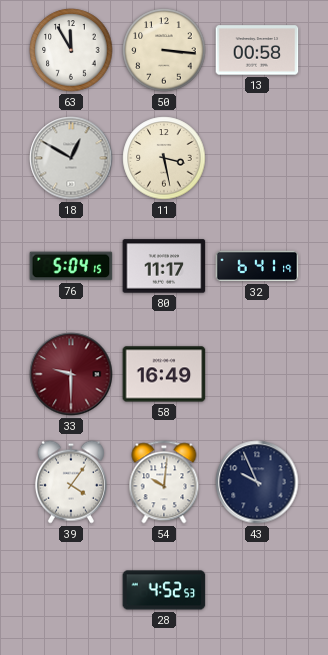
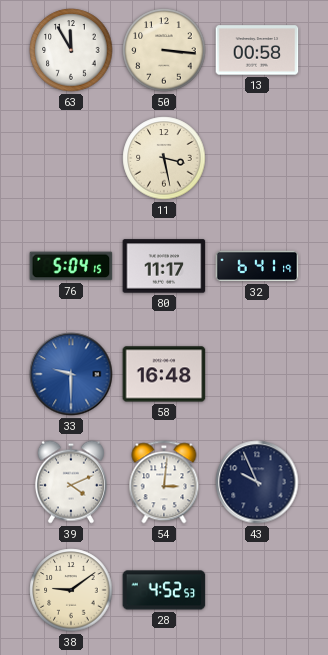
18: 12:50 -> none (71, 158)
33 dial: burgundy -> blue (71, 374)
58: 16:49 -> 16:48 (164, 374)
39: 4:06 -> 4:11 (71, 482)
54: 10:01 -> 3:01 (164, 482)
38: none -> 9:09 (71, 590)
